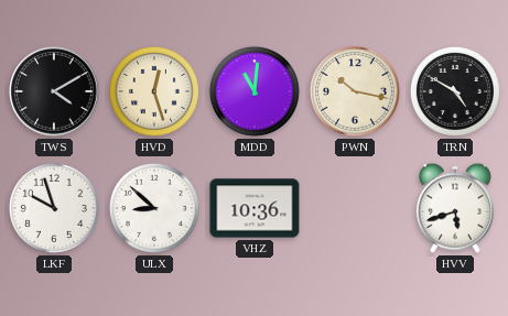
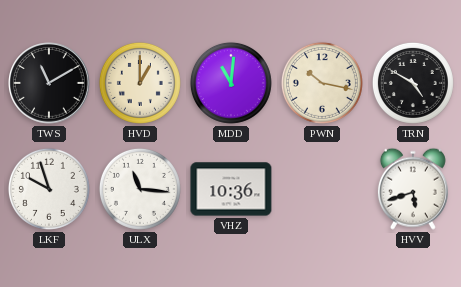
TWS: 4:10 -> 11:10 (49, 83)
HVD: 12:27 -> 1:00 (140, 83)
ULX: 8:52 -> 11:16 (140, 189)
